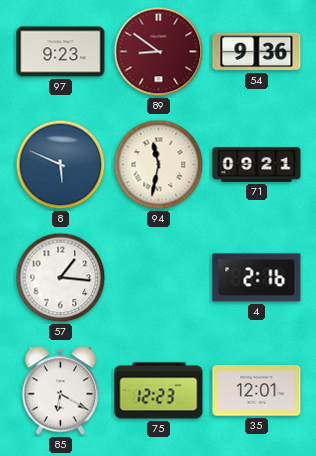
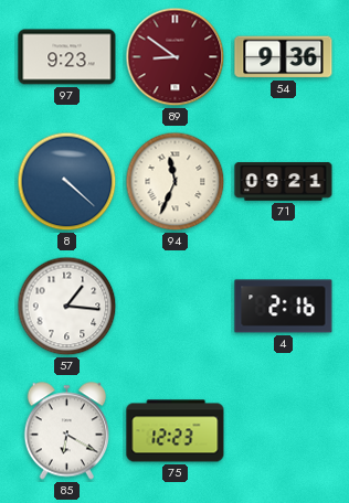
8: 5:49 -> 4:22 (67, 182)
94: 11:32 -> 11:34 (176, 182)
35: 12:01 -> none (257, 391)
